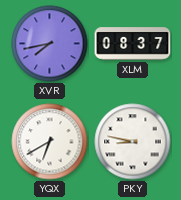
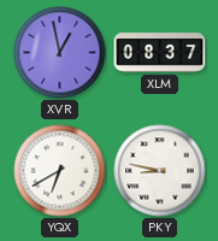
XVR: 7:43 -> 12:58 (60, 53)
